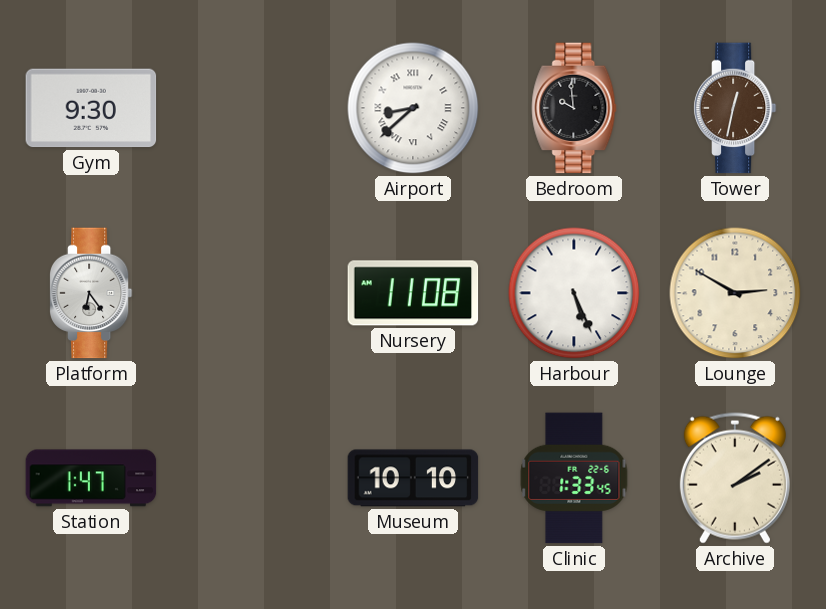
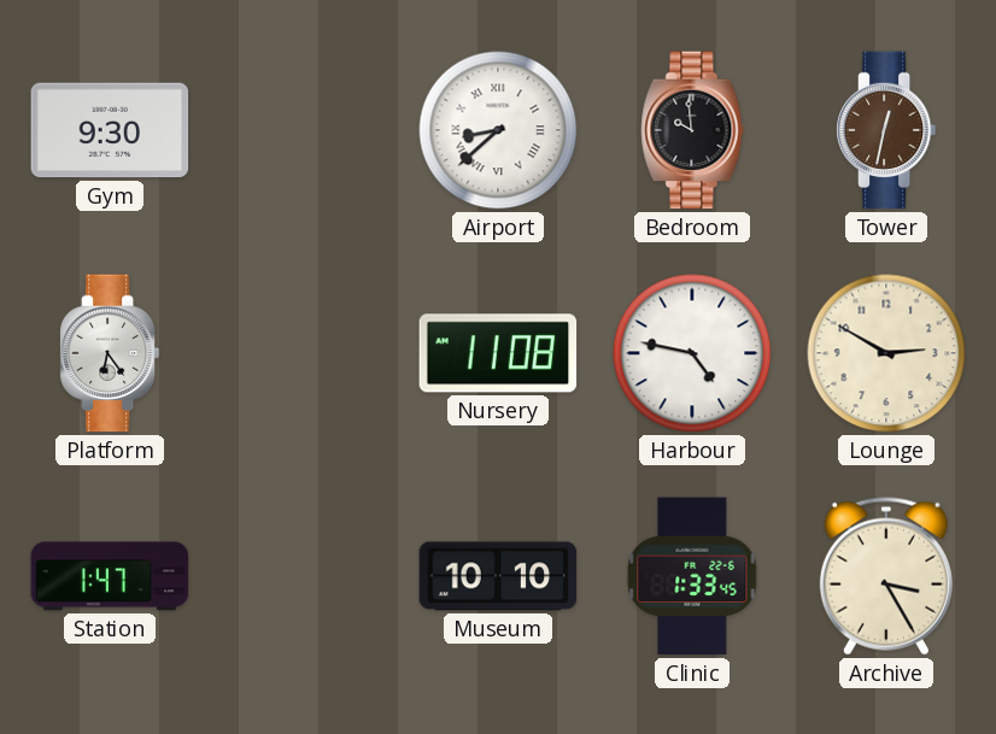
Harbour: 5:26 -> 4:47 (692, 353)
Archive: 2:09 -> 3:25 (886, 576)
